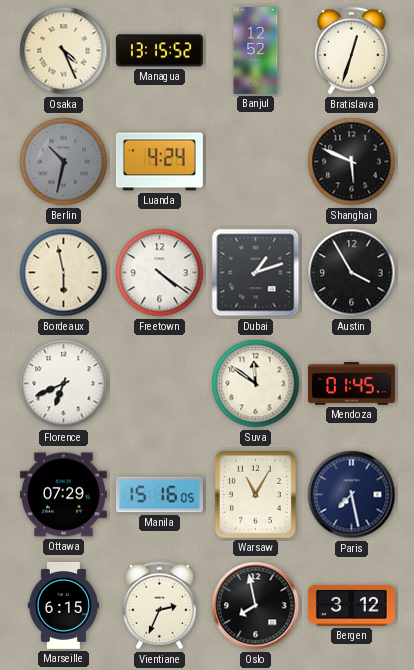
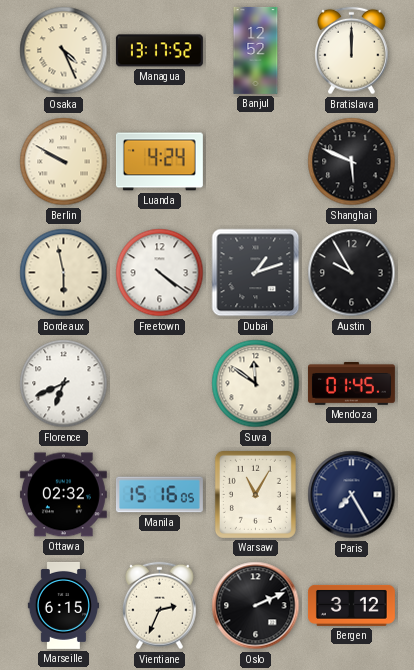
Managua: 13:15 -> 13:17 (159, 51)
Bratislava: 12:33 -> 12:00 (352, 51)
Berlin: 10:32 -> 9:50 (64, 162)
Berlin dial: grey -> cream (64, 162)
Austin: 3:55 -> 9:55 (352, 273)
Ottawa: 07:29 -> 02:32 (63, 495)
Paris: 7:28 -> 7:25 (352, 495)
Oslo: 7:58 -> 2:11 (256, 606)
